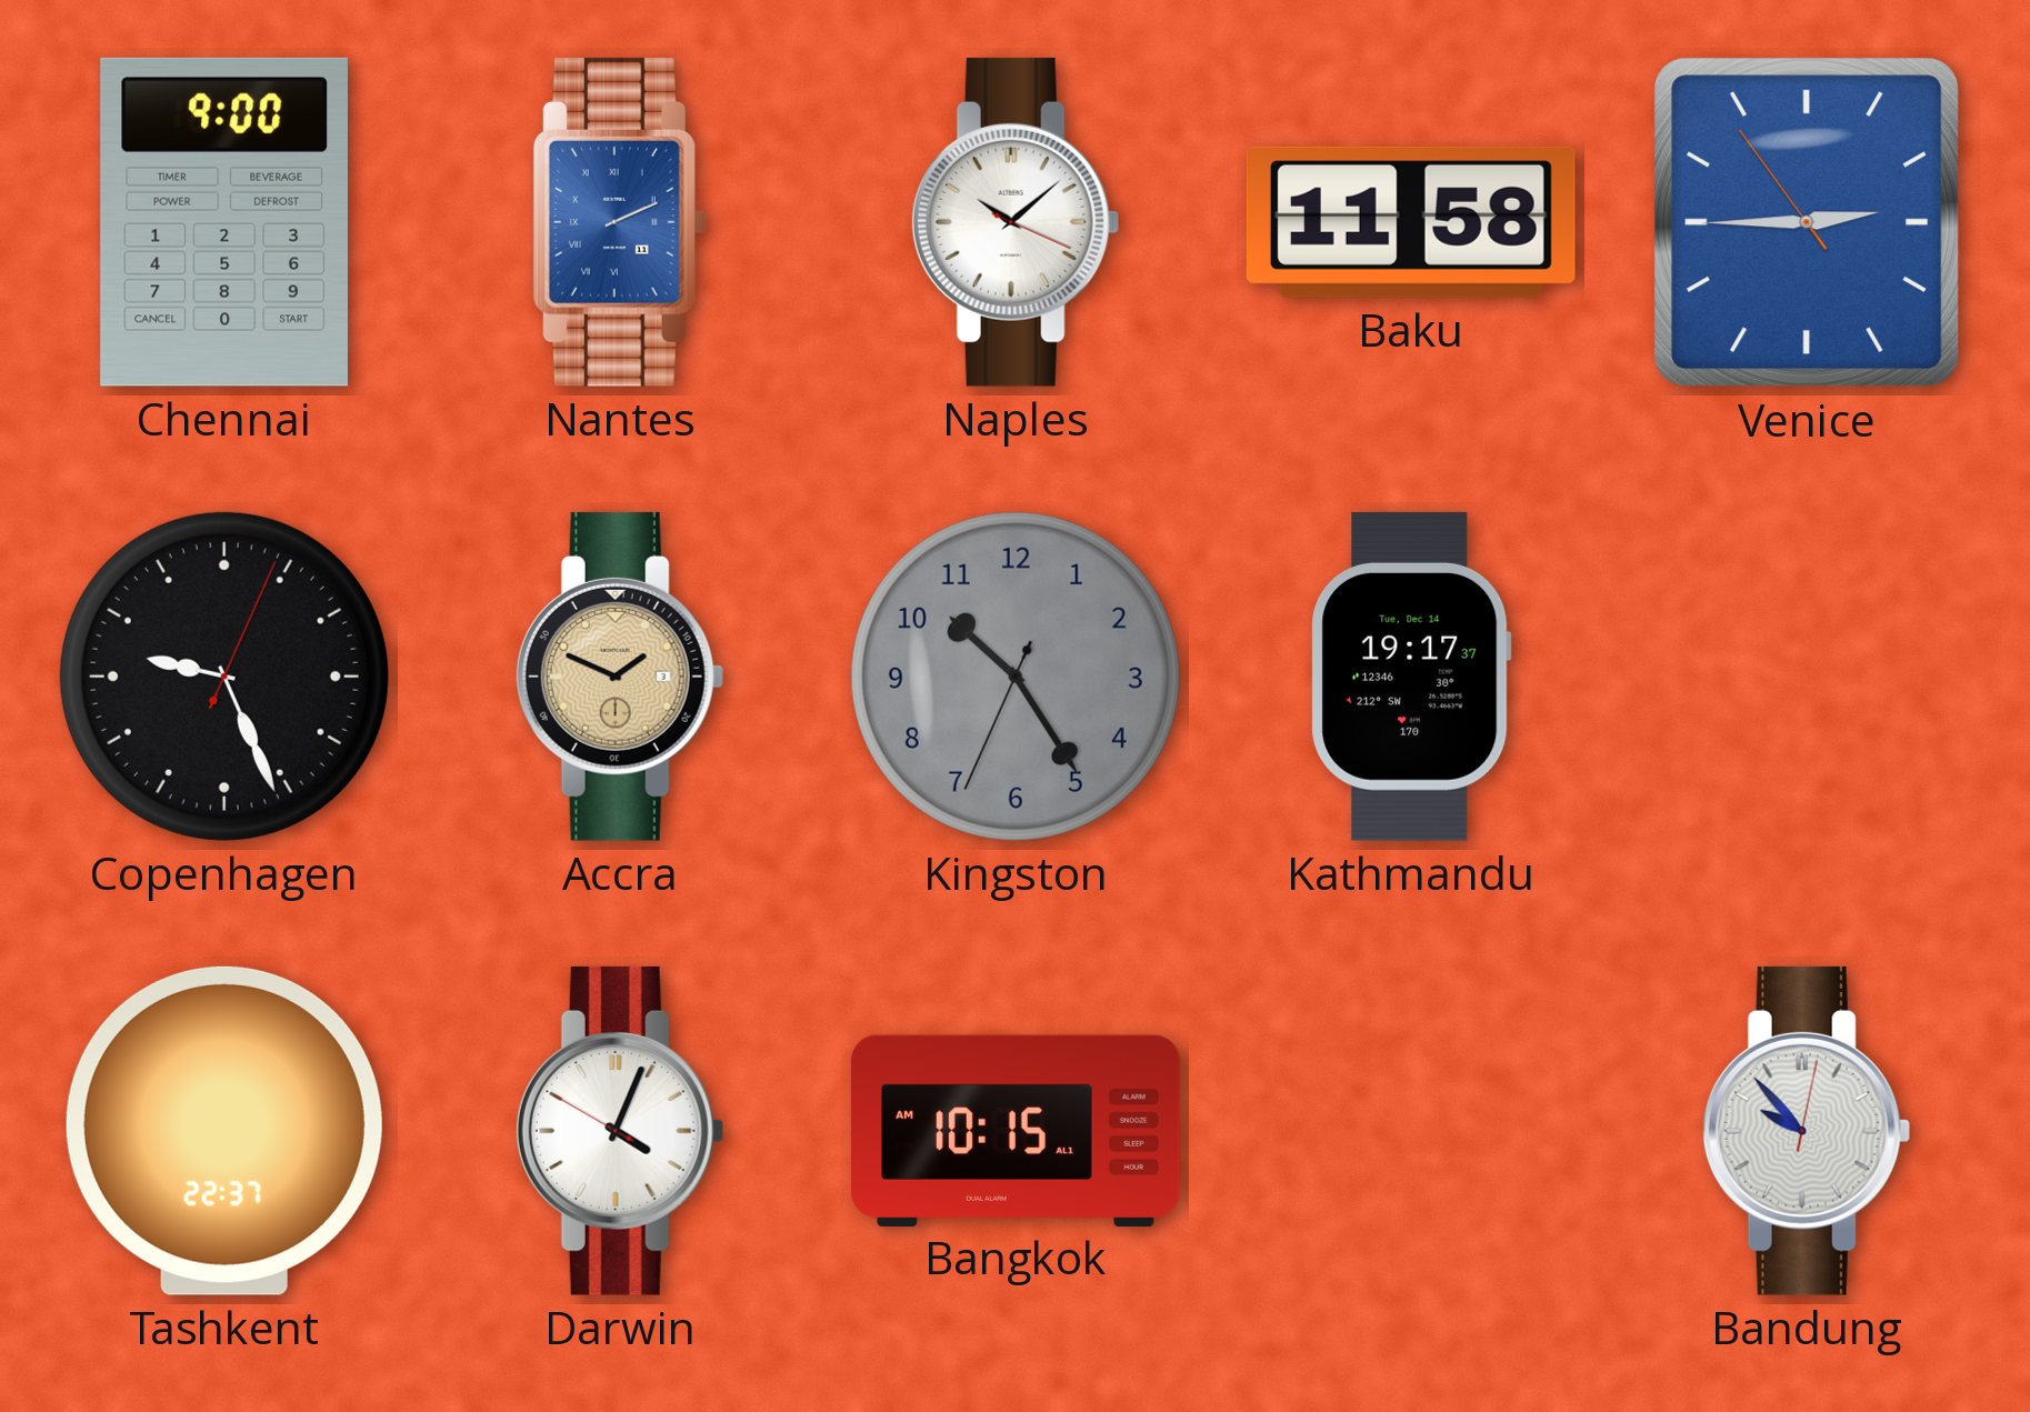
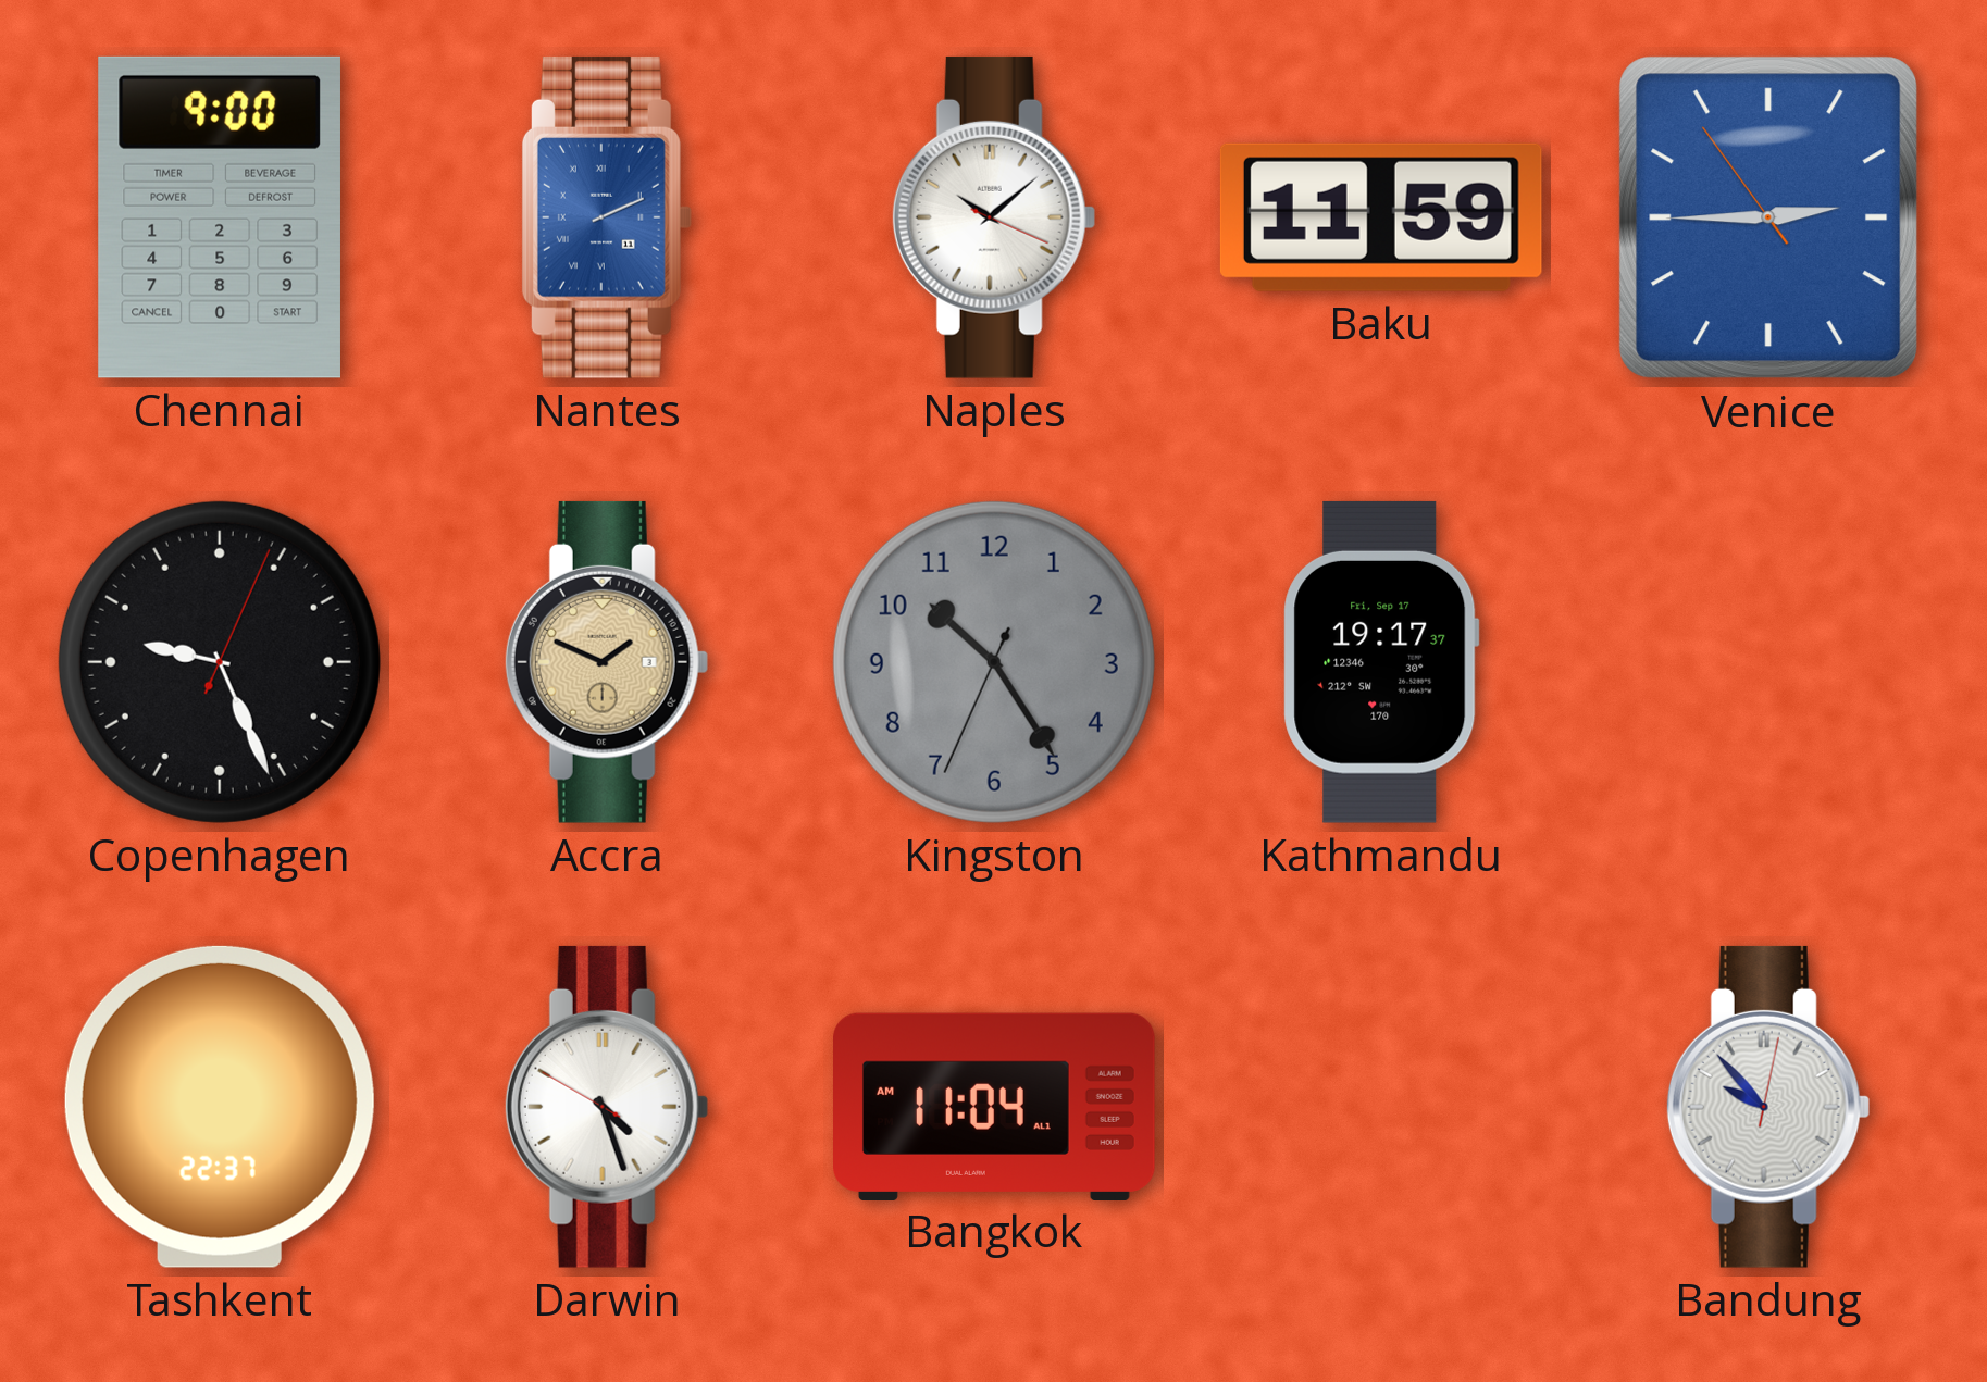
Baku: 11:58 -> 11:59 (1381, 217)
Kathmandu date: Tue, Dec 14 -> Fri, Sep 17 (1381, 662)
Darwin: 4:03 -> 4:26 (607, 1107)
Bangkok: 10:15 -> 11:04 (995, 1106)
